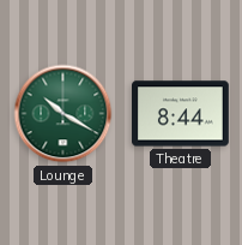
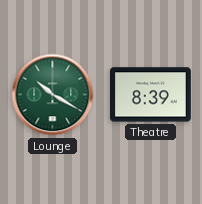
Theatre: 8:44 -> 8:39 (151, 95)
